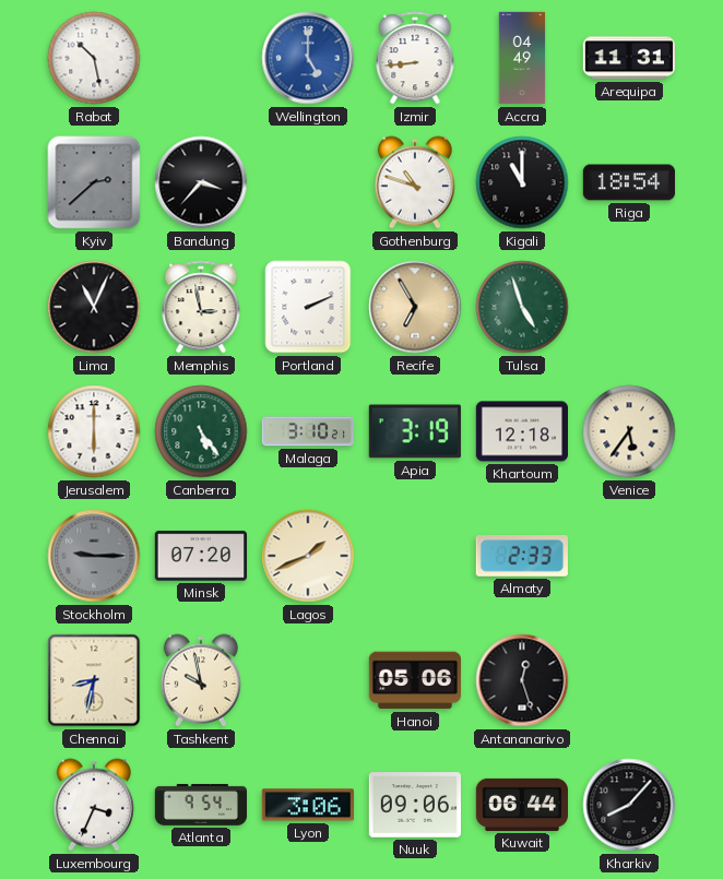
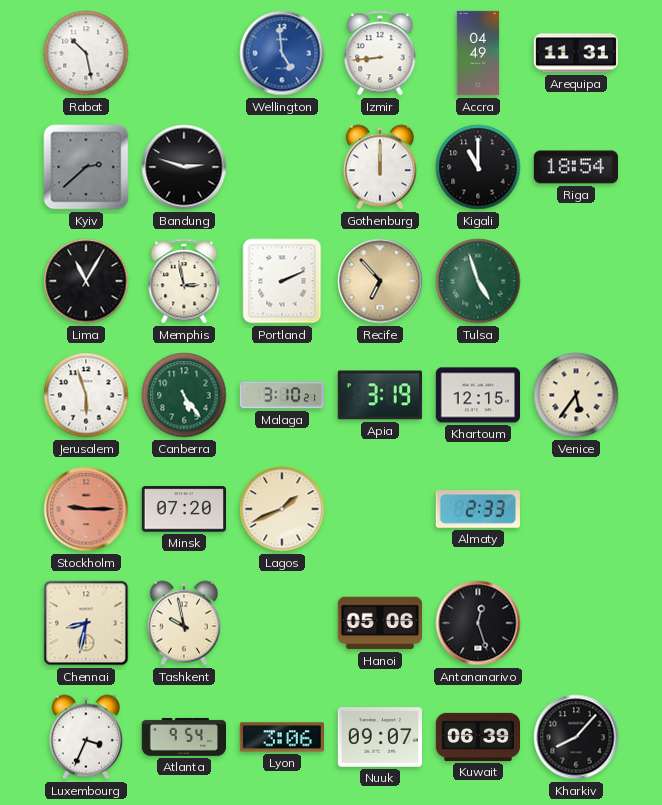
Wellington: 5:00 -> 4:59 (282, 53)
Bandung: 3:37 -> 2:48 (184, 167)
Gothenburg: 10:48 -> 12:00 (380, 167)
Lima: 11:04 -> 11:05 (86, 281)
Recife: 6:55 -> 6:53 (380, 281)
Jerusalem: 6:00 -> 5:57 (86, 395)
Khartoum: 12:18 -> 12:15 (477, 395)
Stockholm dial: grey -> salmon (86, 509)
Nuuk: 09:06 -> 09:07 (379, 737)
Kuwait: 06:44 -> 06:39 (477, 737)
